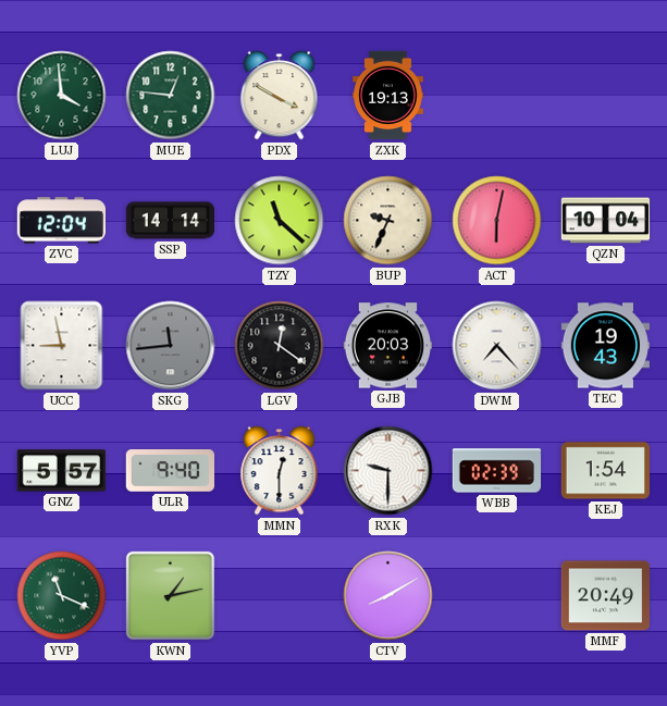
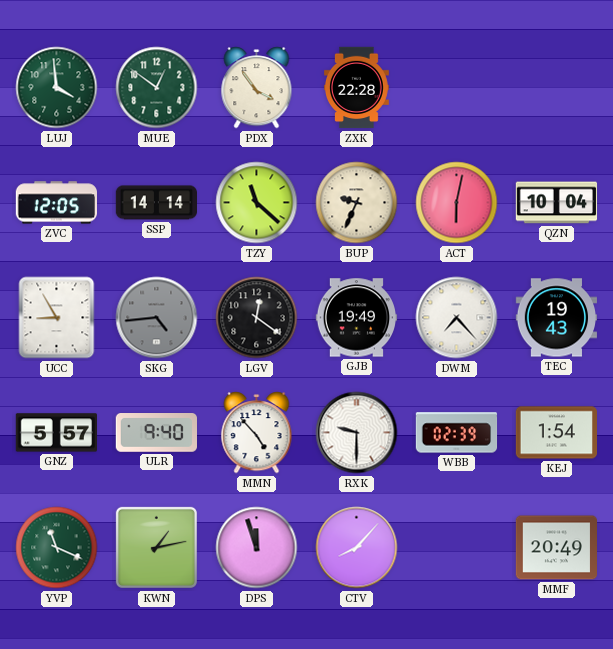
MUE: 12:46 -> 12:51 (157, 88)
PDX: 3:50 -> 3:54 (257, 88)
ZXK: 19:13 -> 22:28 (357, 88)
ZVC: 12:04 -> 12:05 (56, 203)
UCC: 8:58 -> 8:55 (57, 318)
SKG: 11:44 -> 4:44 (157, 318)
GJB: 20:03 -> 19:49 (357, 318)
MMN: 12:30 -> 4:53 (257, 433)
DPS: none -> 11:57 (257, 548)
CTV: 8:10 -> 8:07 (357, 548)
